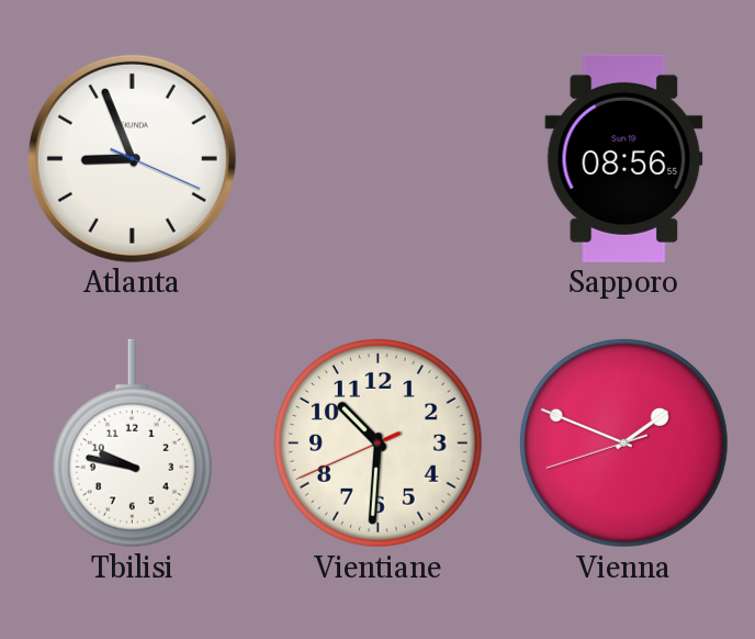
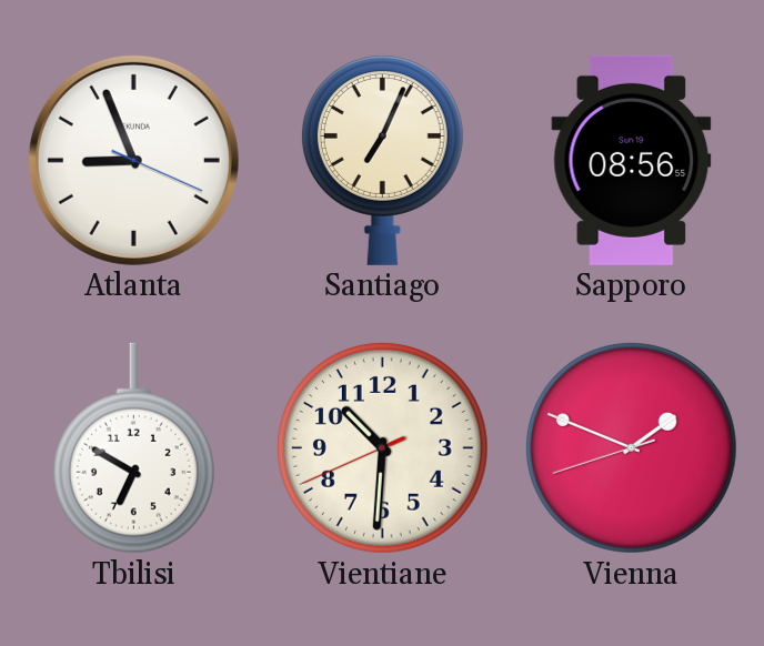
Santiago: none -> 7:04 (382, 160)
Tbilisi: 9:47 -> 6:50 (133, 448)
